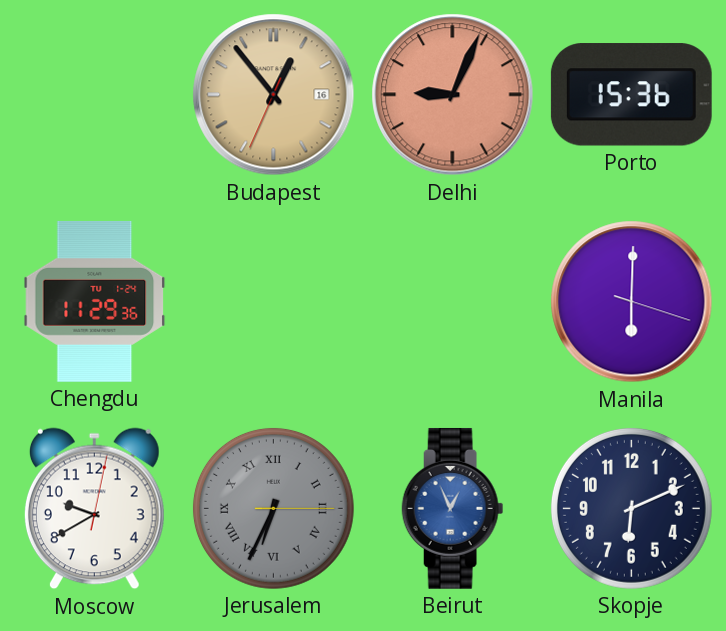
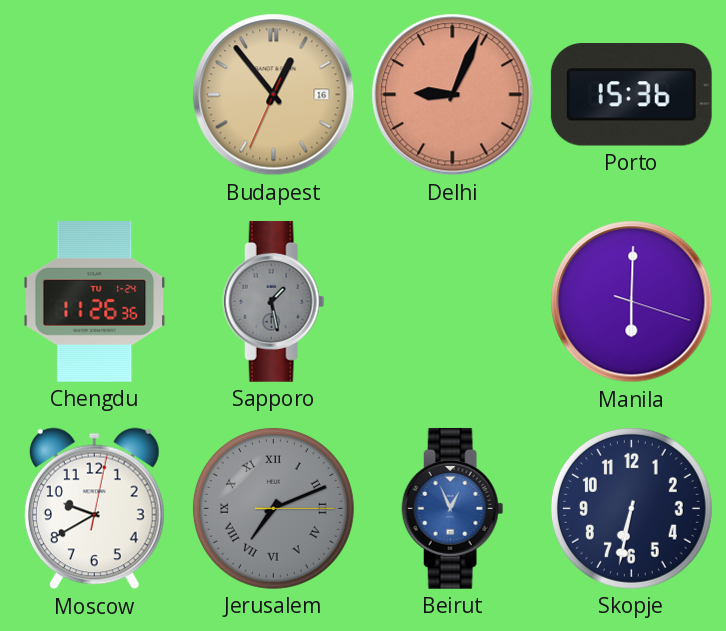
Chengdu: 11:29 -> 11:26 (95, 301)
Sapporo: none -> 1:28 (274, 301)
Jerusalem: 6:34 -> 7:11 (273, 508)
Skopje: 6:11 -> 6:32 (631, 508)
